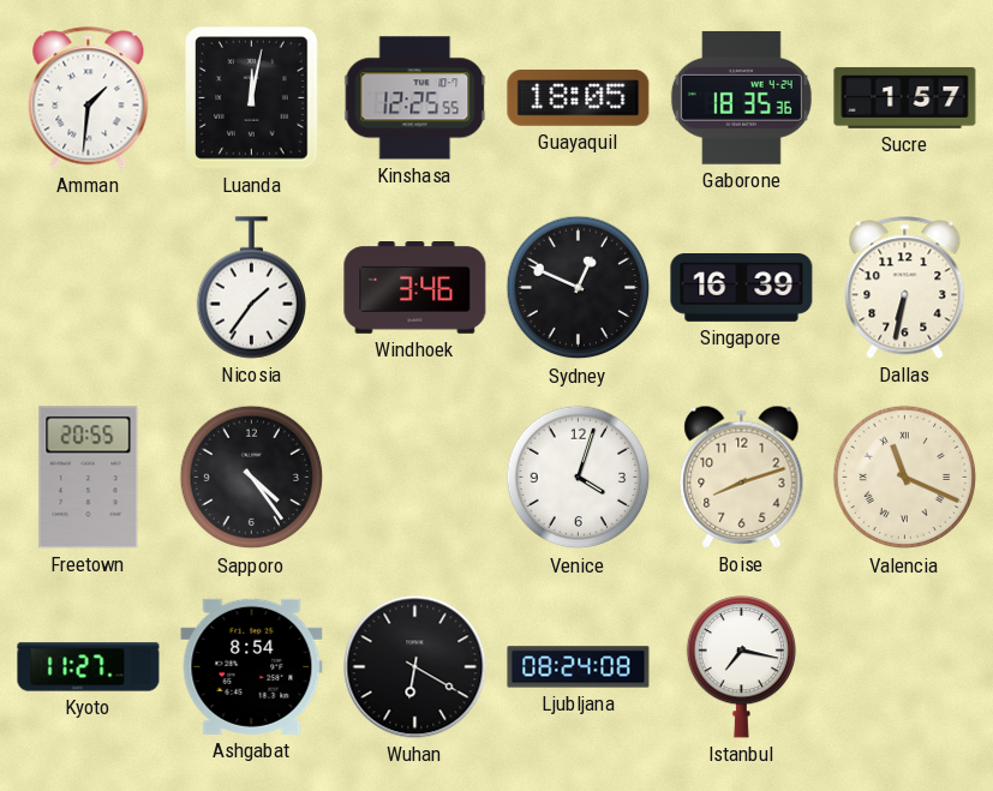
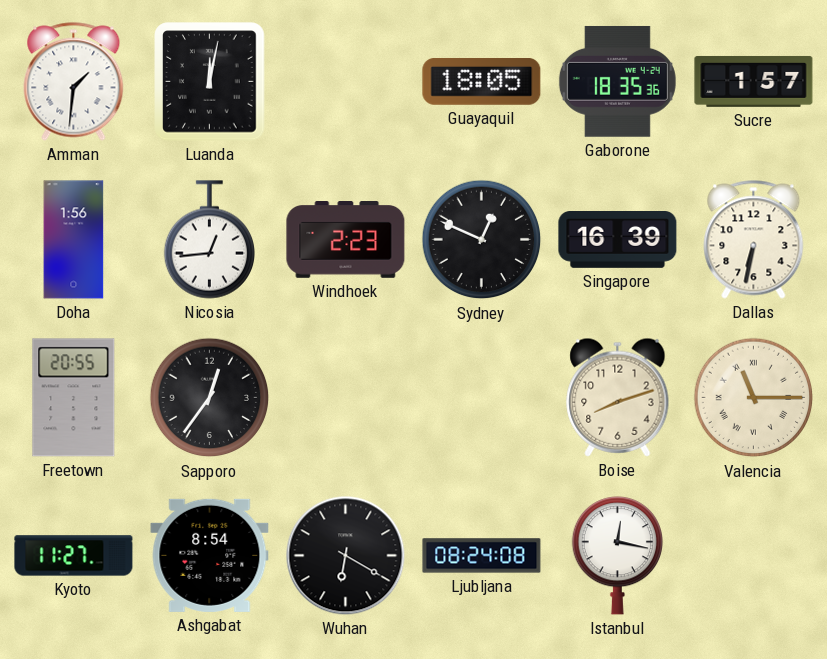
Kinshasa: 12:25 -> none (415, 98)
Doha: none -> 1:56 (74, 240)
Nicosia: 1:36 -> 12:44 (209, 240)
Windhoek: 3:46 -> 2:23 (346, 240)
Sapporo: 4:24 -> 12:36 (210, 398)
Venice: 4:03 -> none (579, 478)
Valencia: 11:19 -> 11:15 (754, 398)
Istanbul: 7:17 -> 12:17 (617, 556)
